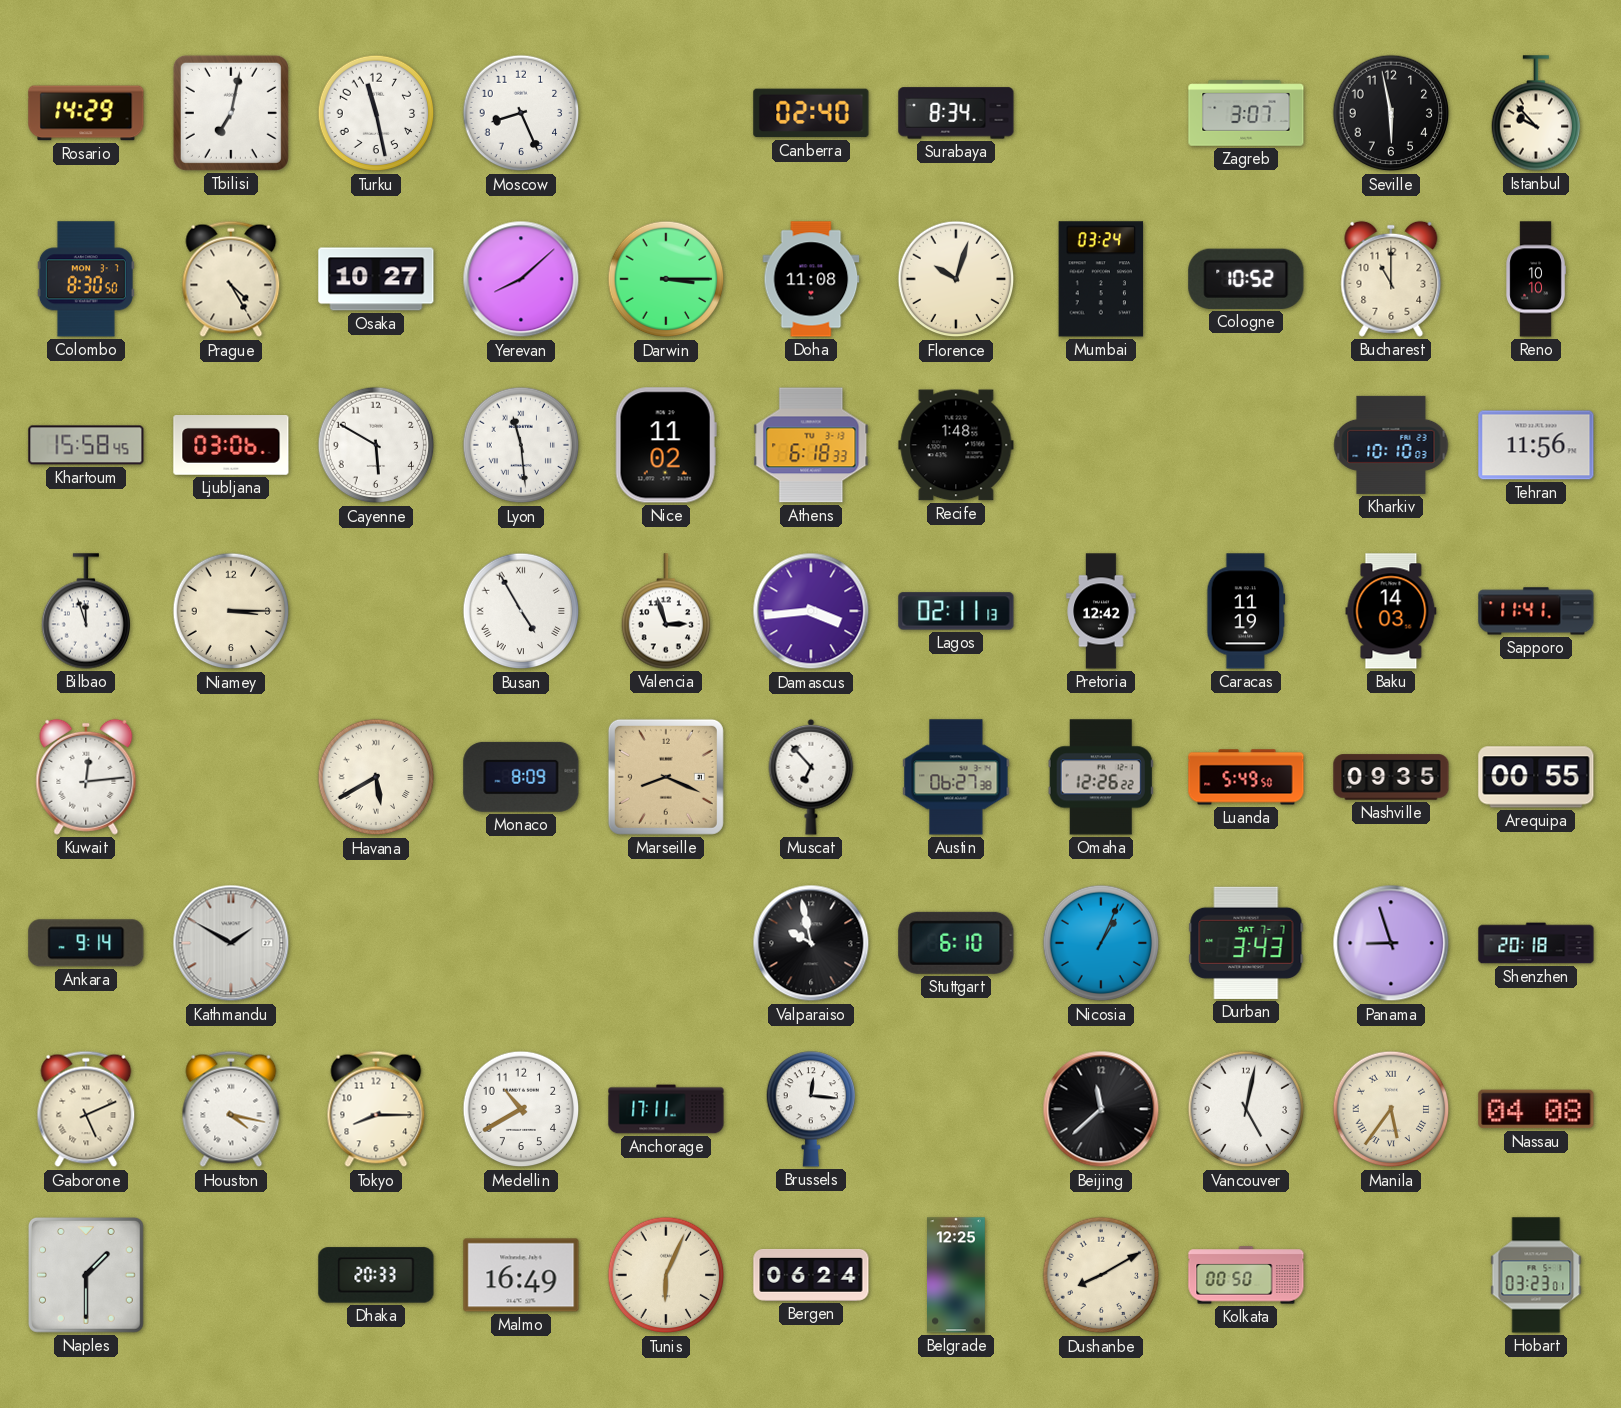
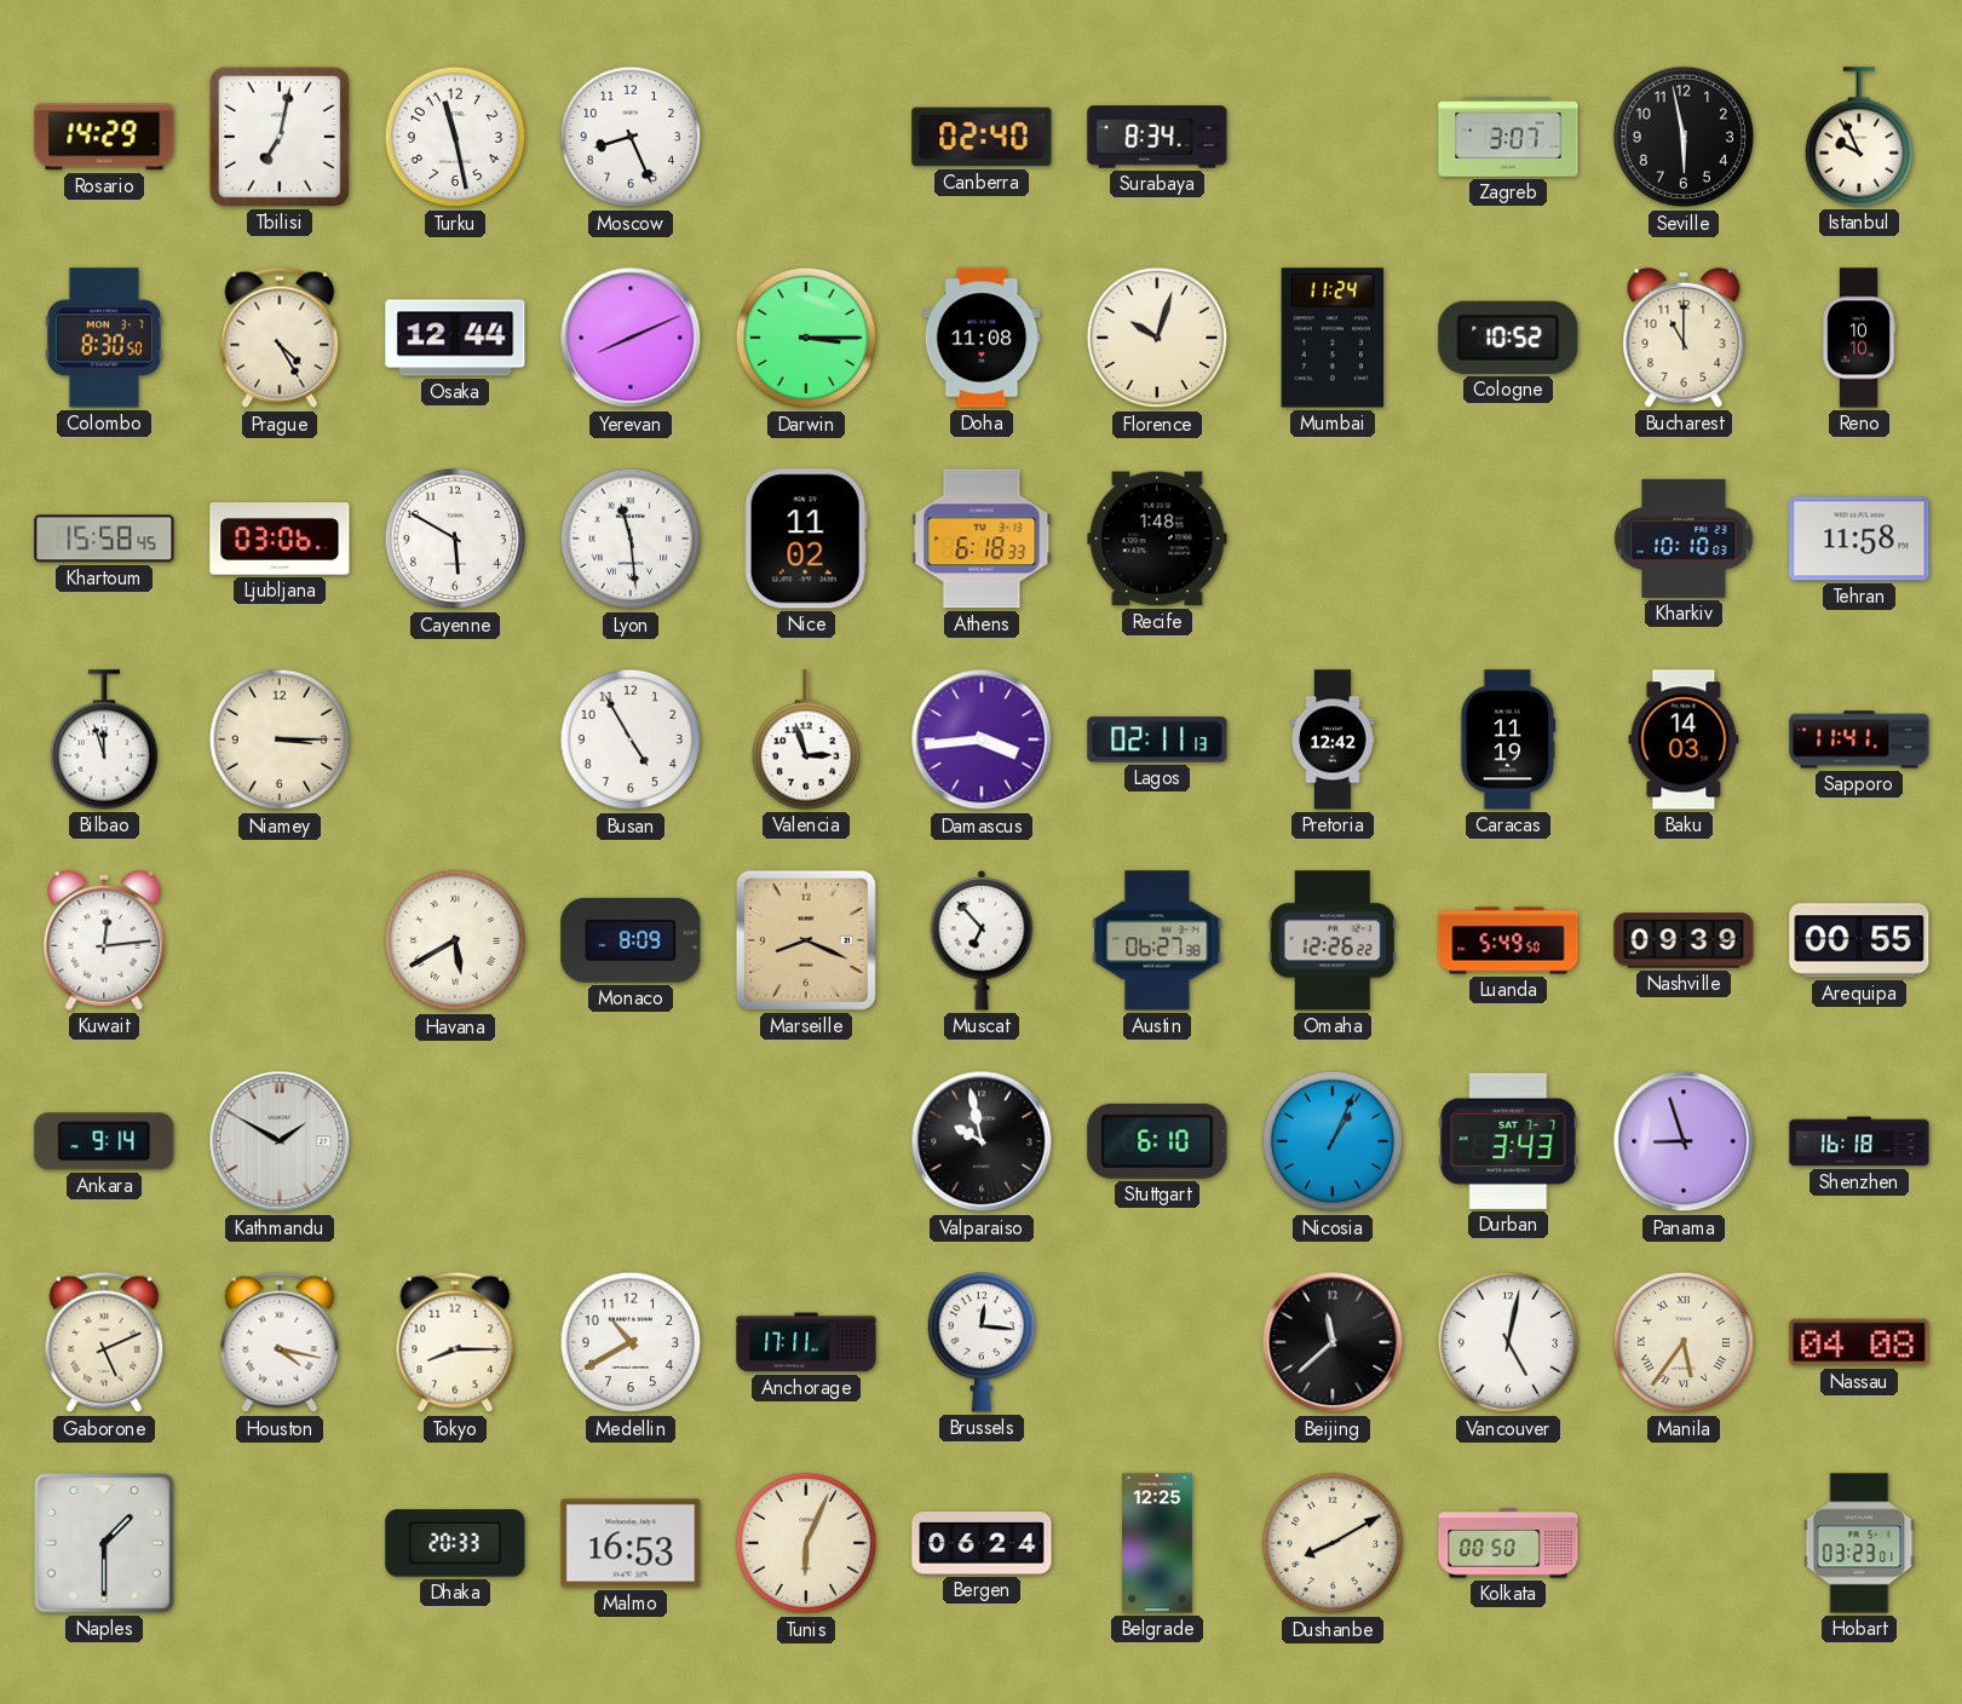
Istanbul: 9:53 -> 9:56 (1859, 137)
Osaka: 10:27 -> 12:44 (455, 338)
Yerevan: 8:08 -> 8:11 (631, 338)
Mumbai: 03:24 -> 11:24 (1333, 338)
Tehran: 11:56 -> 11:58 (1859, 539)
Busan numerals: Roman -> Arabic (631, 739)
Nashville: 09:35 -> 09:39 (1684, 940)
Shenzhen: 20:18 -> 16:18 (1859, 1141)
Malmo: 16:49 -> 16:53 (631, 1543)
